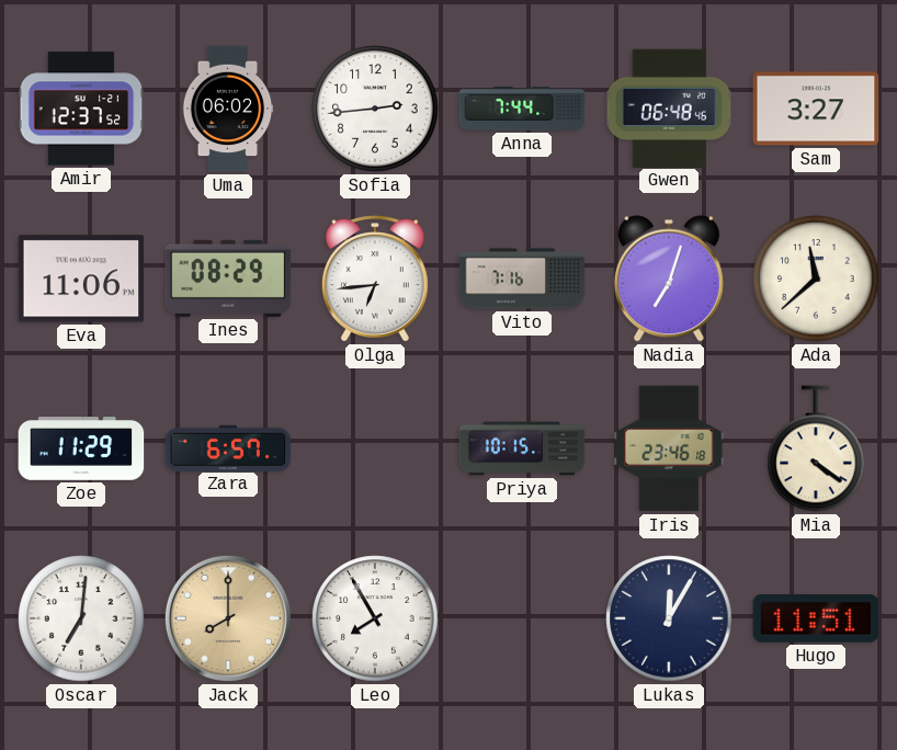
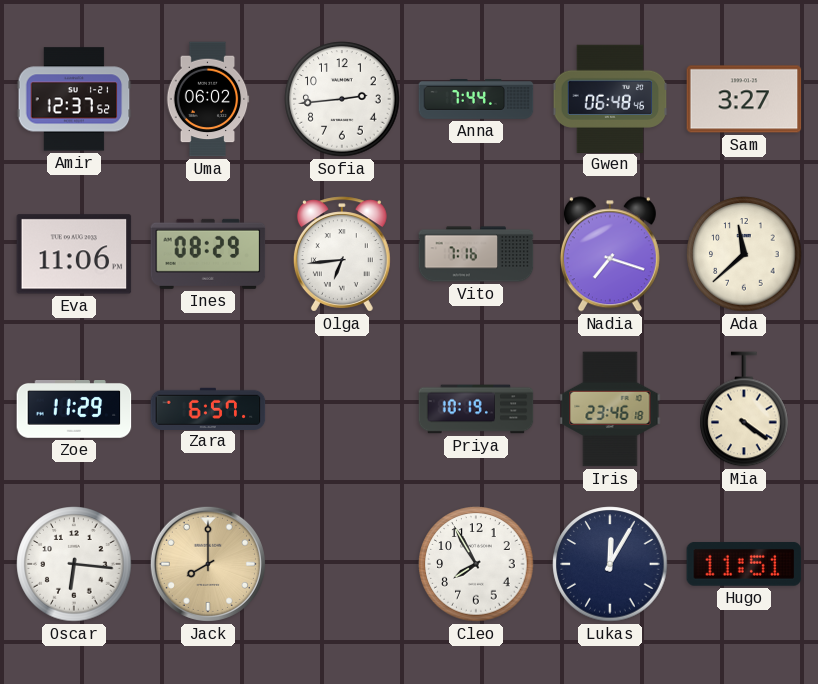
Nadia: 7:03 -> 7:18 (610, 254)
Priya: 10:15 -> 10:19 (476, 409)
Oscar: 7:01 -> 6:16 (74, 564)
Leo: 7:55 -> none (375, 618)
Cleo: none -> 7:55 (476, 564)
